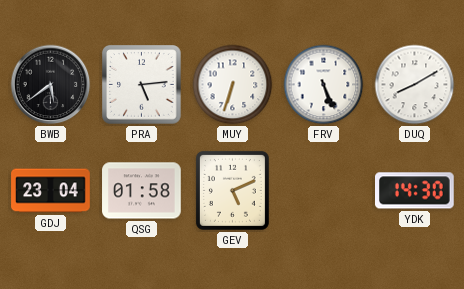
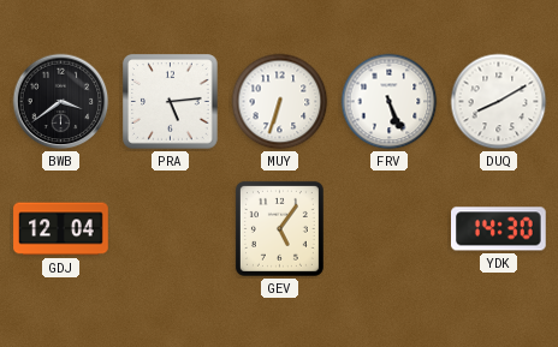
BWB: 5:39 -> 3:39 (61, 102)
GDJ: 23:04 -> 12:04 (61, 229)
QSG: 01:58 -> none (142, 191)
GEV: 5:11 -> 5:06 (279, 228)
